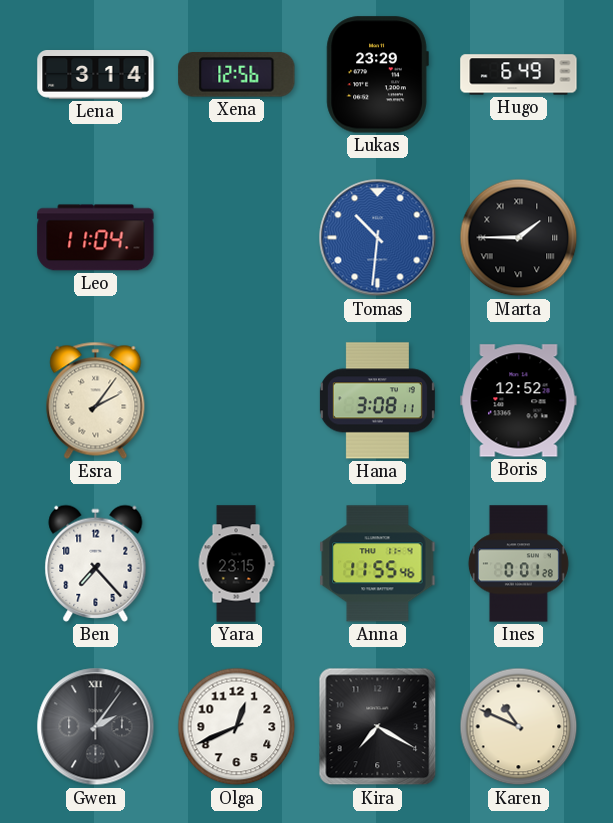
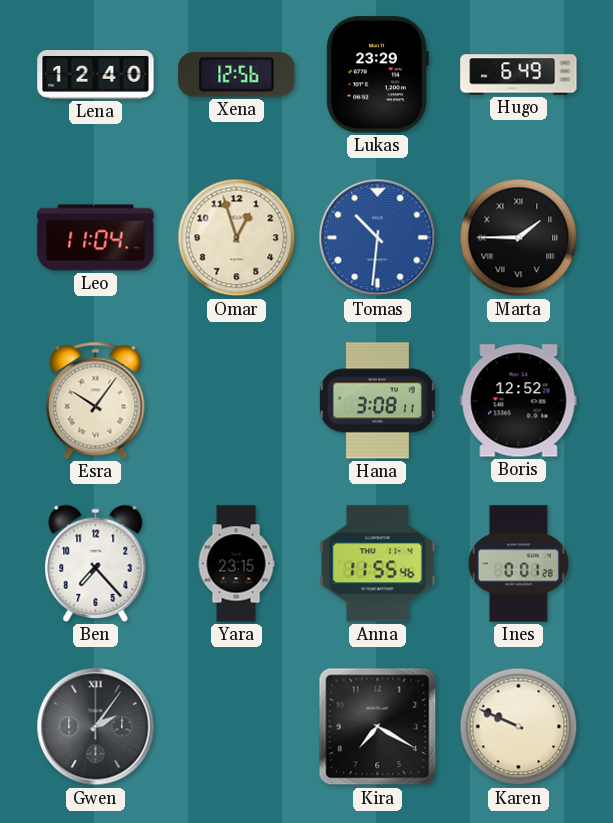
Lena: 3:14 -> 12:40 (96, 75)
Omar: none -> 12:57 (237, 238)
Esra: 2:06 -> 10:06 (96, 400)
Olga: 12:41 -> none (237, 727)
Karen: 10:49 -> 9:49 (519, 727)
